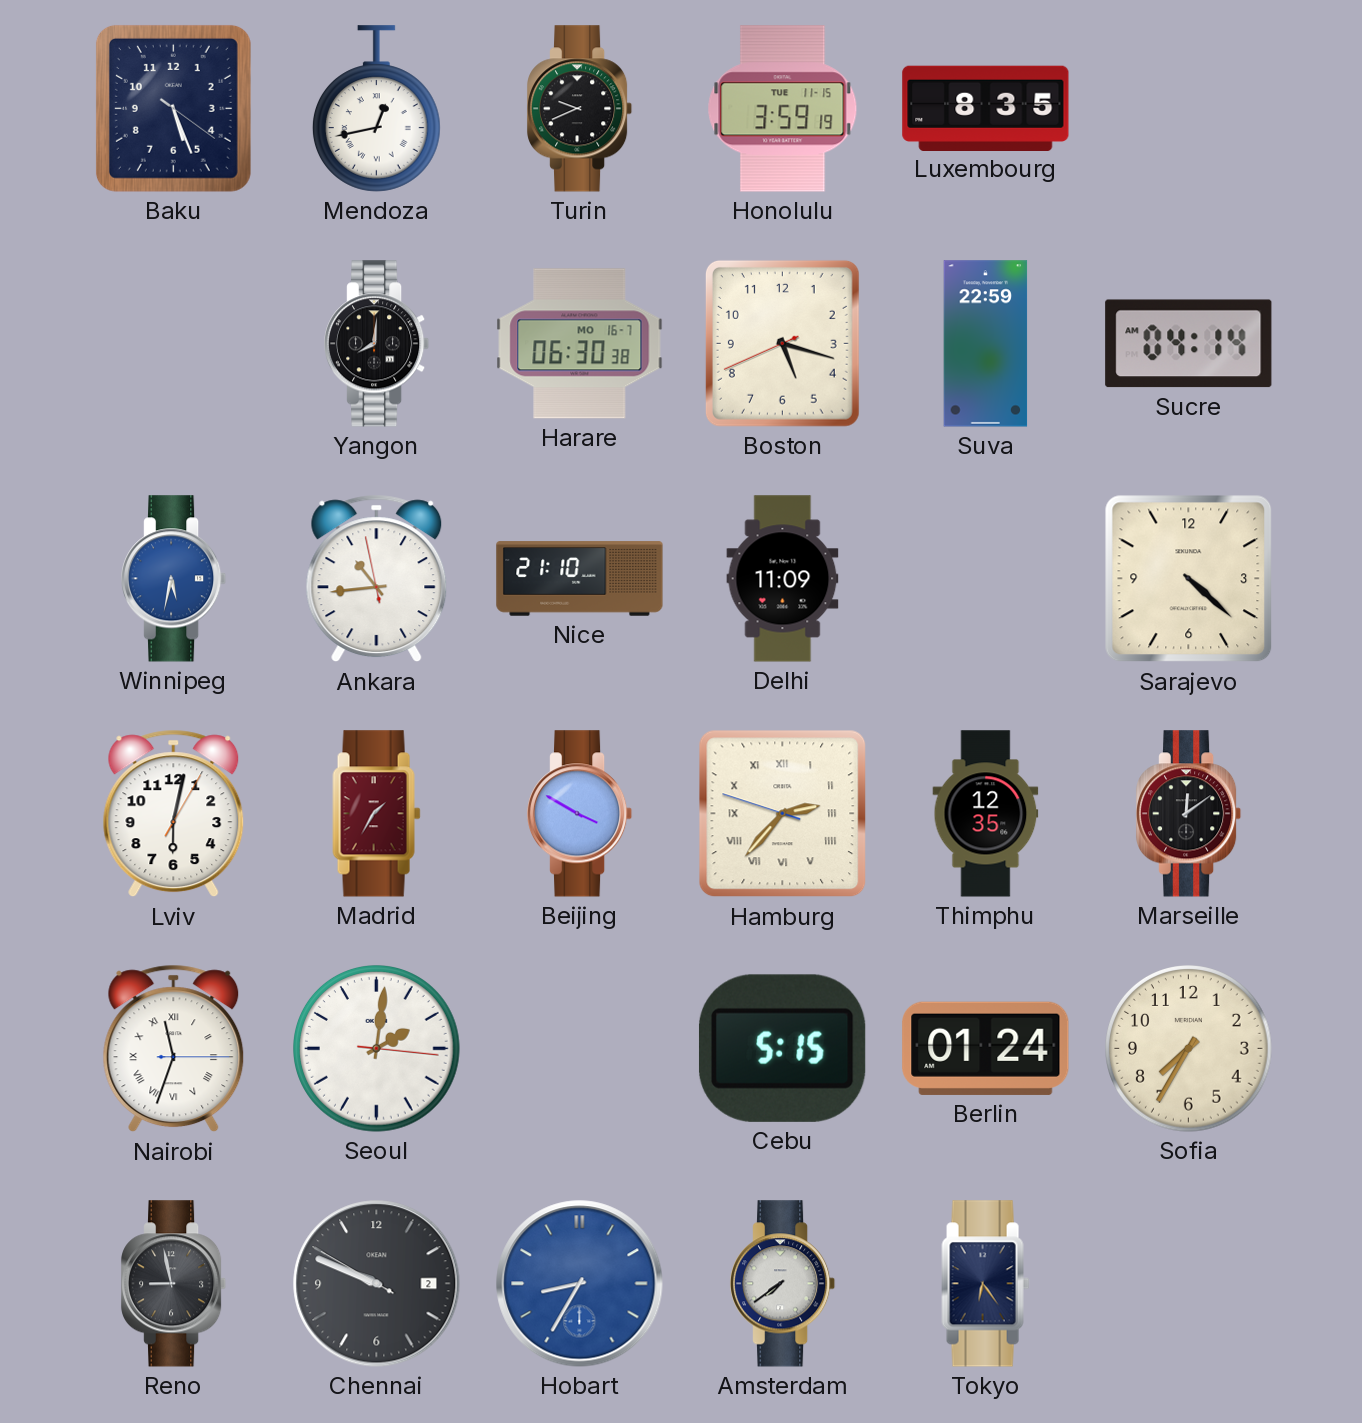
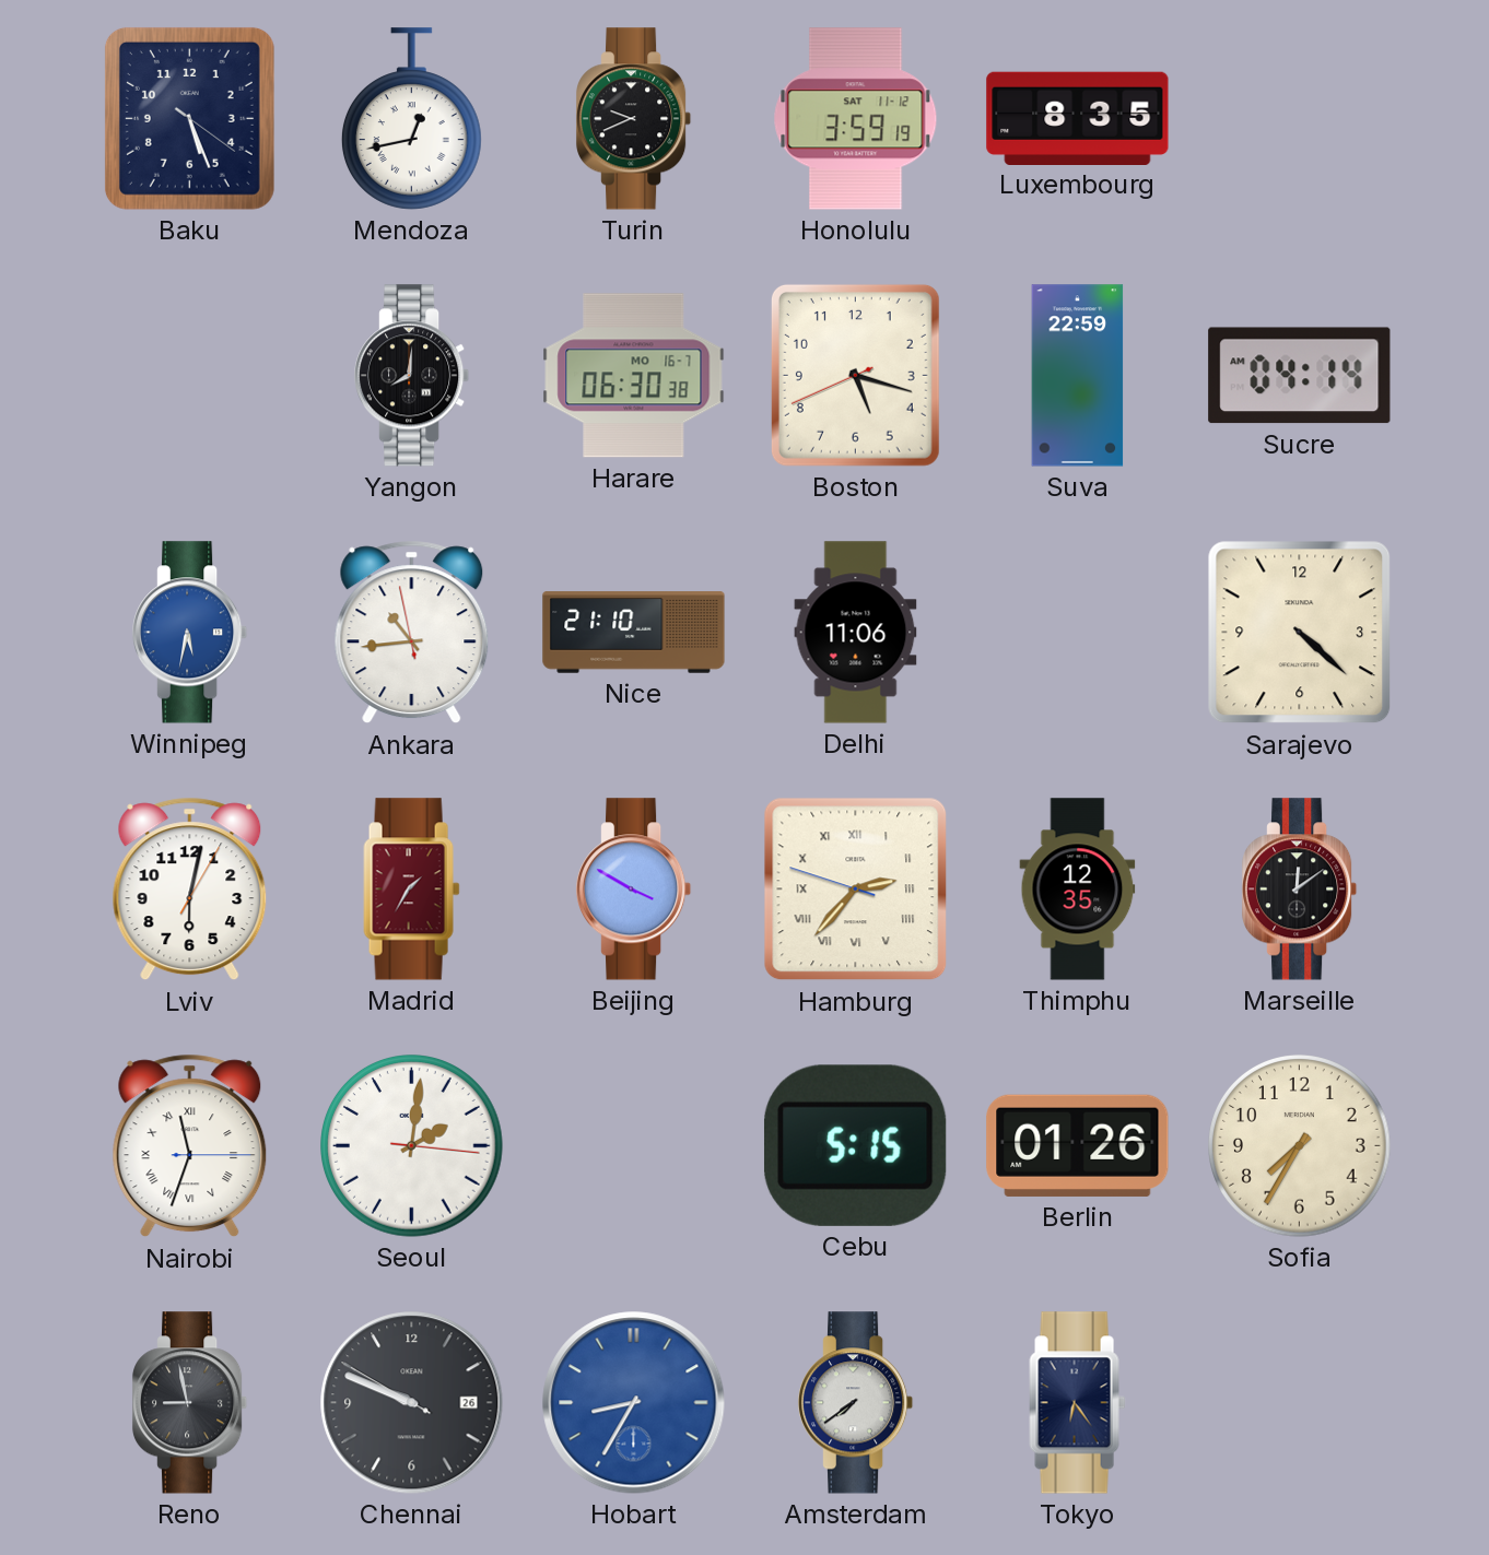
Honolulu date: TUE 11-15 -> SAT 11-12 (856, 119)
Delhi: 11:09 -> 11:06 (856, 633)
Berlin: 01:24 -> 01:26 (1078, 1145)
Chennai date: 2 -> 26 (412, 1403)
